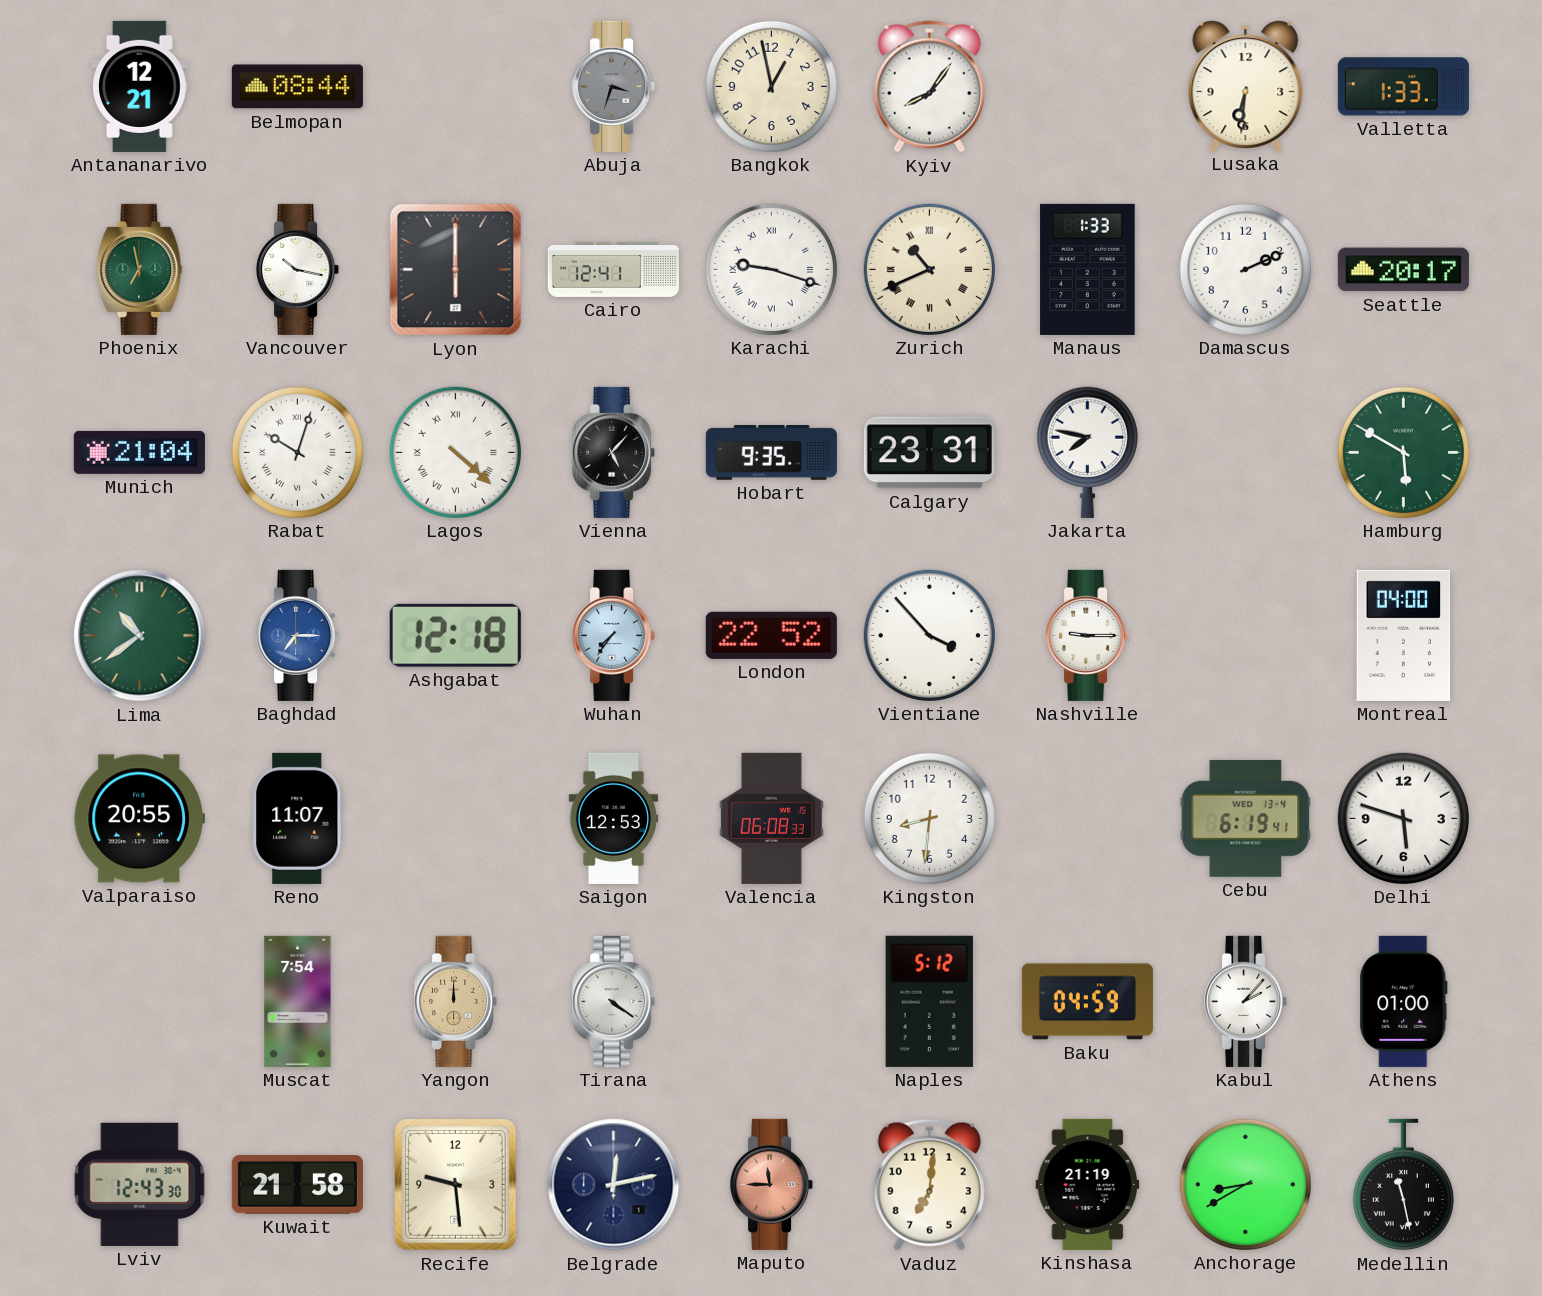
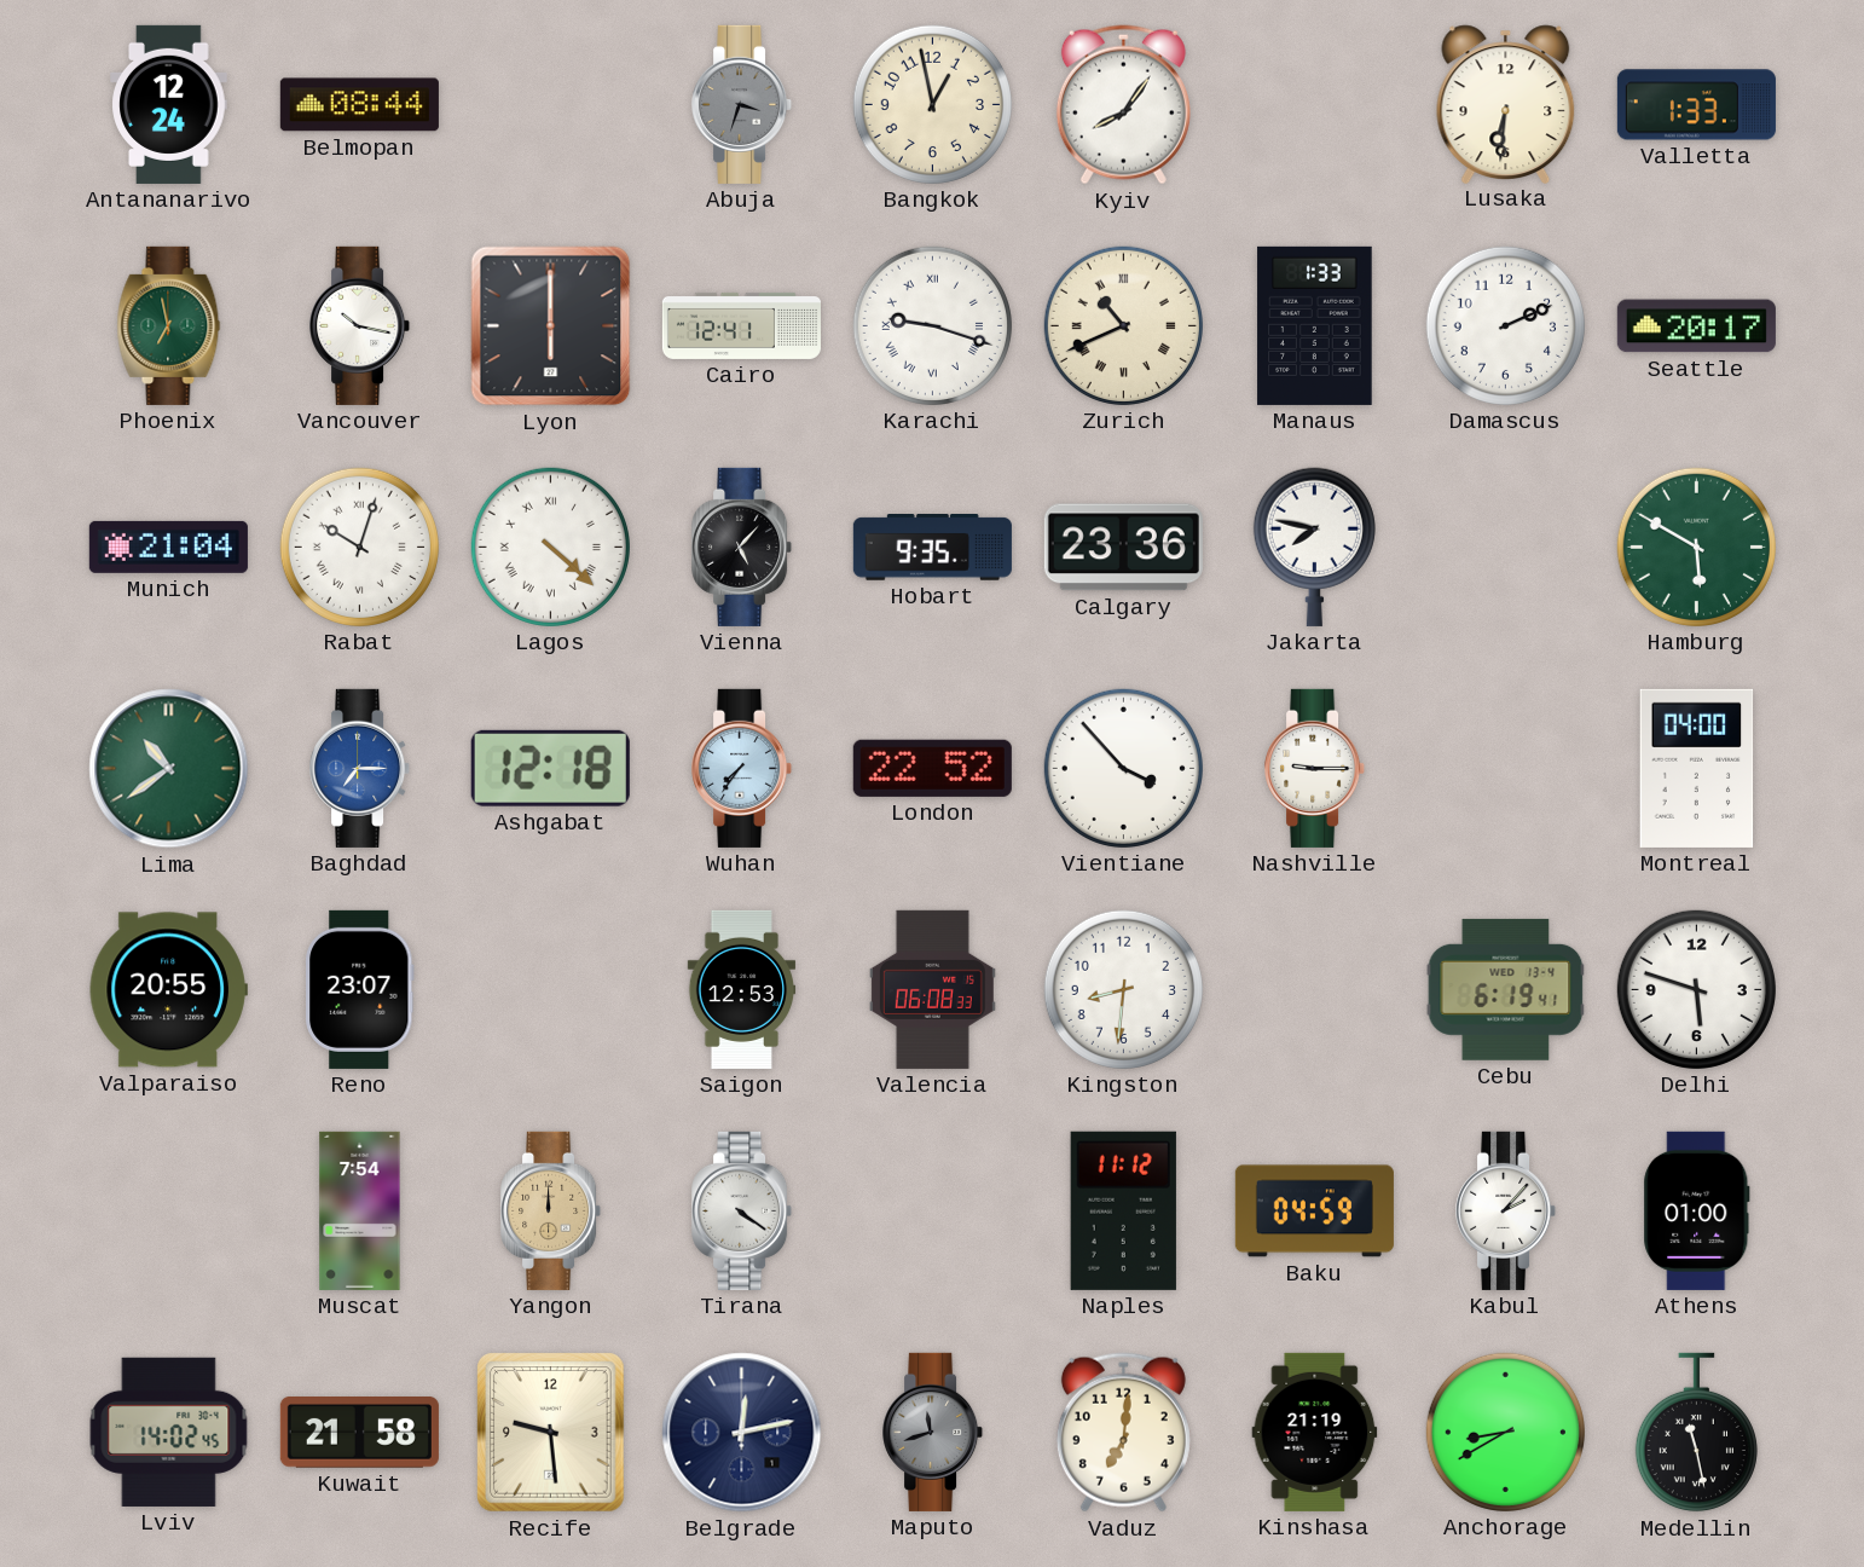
Antananarivo: 12:21 -> 12:24 (169, 104)
Calgary: 23:31 -> 23:36 (1123, 548)
Reno: 11:07 -> 23:07 (360, 989)
Naples: 5:12 -> 11:12 (1123, 1210)
Lviv: 12:43 -> 14:02 (169, 1432)
Maputo: 11:45 -> 11:42 (933, 1432)
Maputo dial: salmon -> grey (933, 1432)
